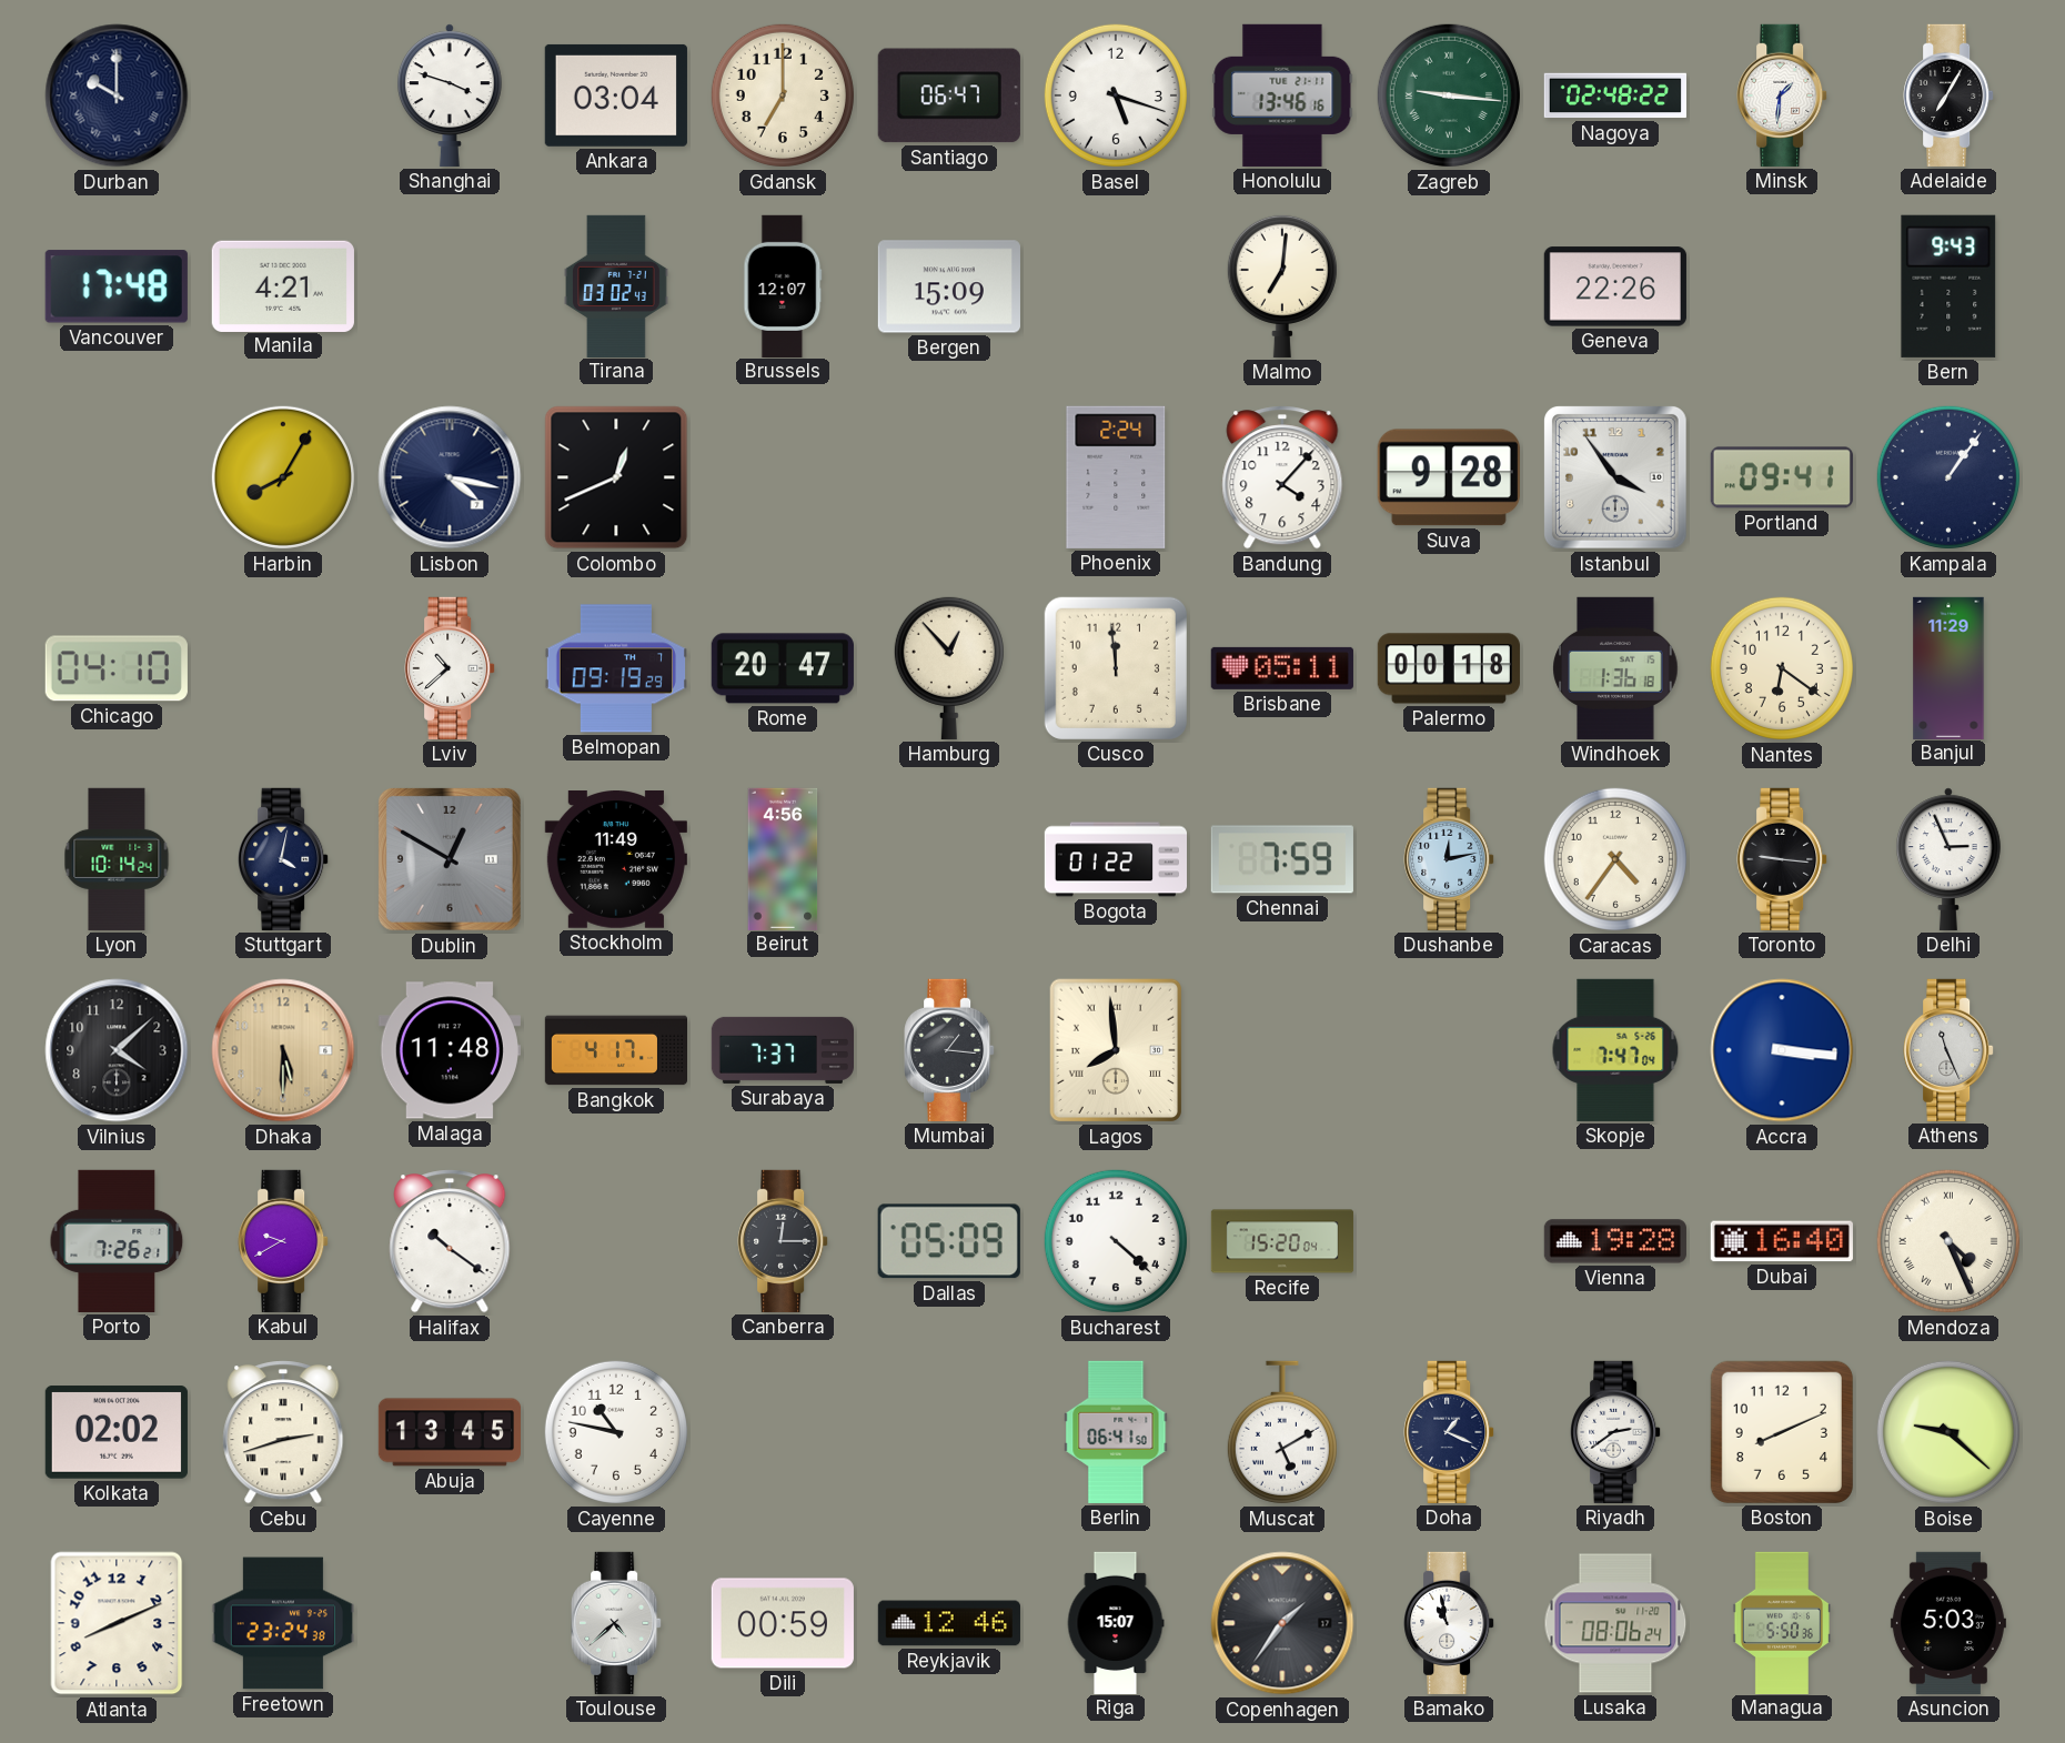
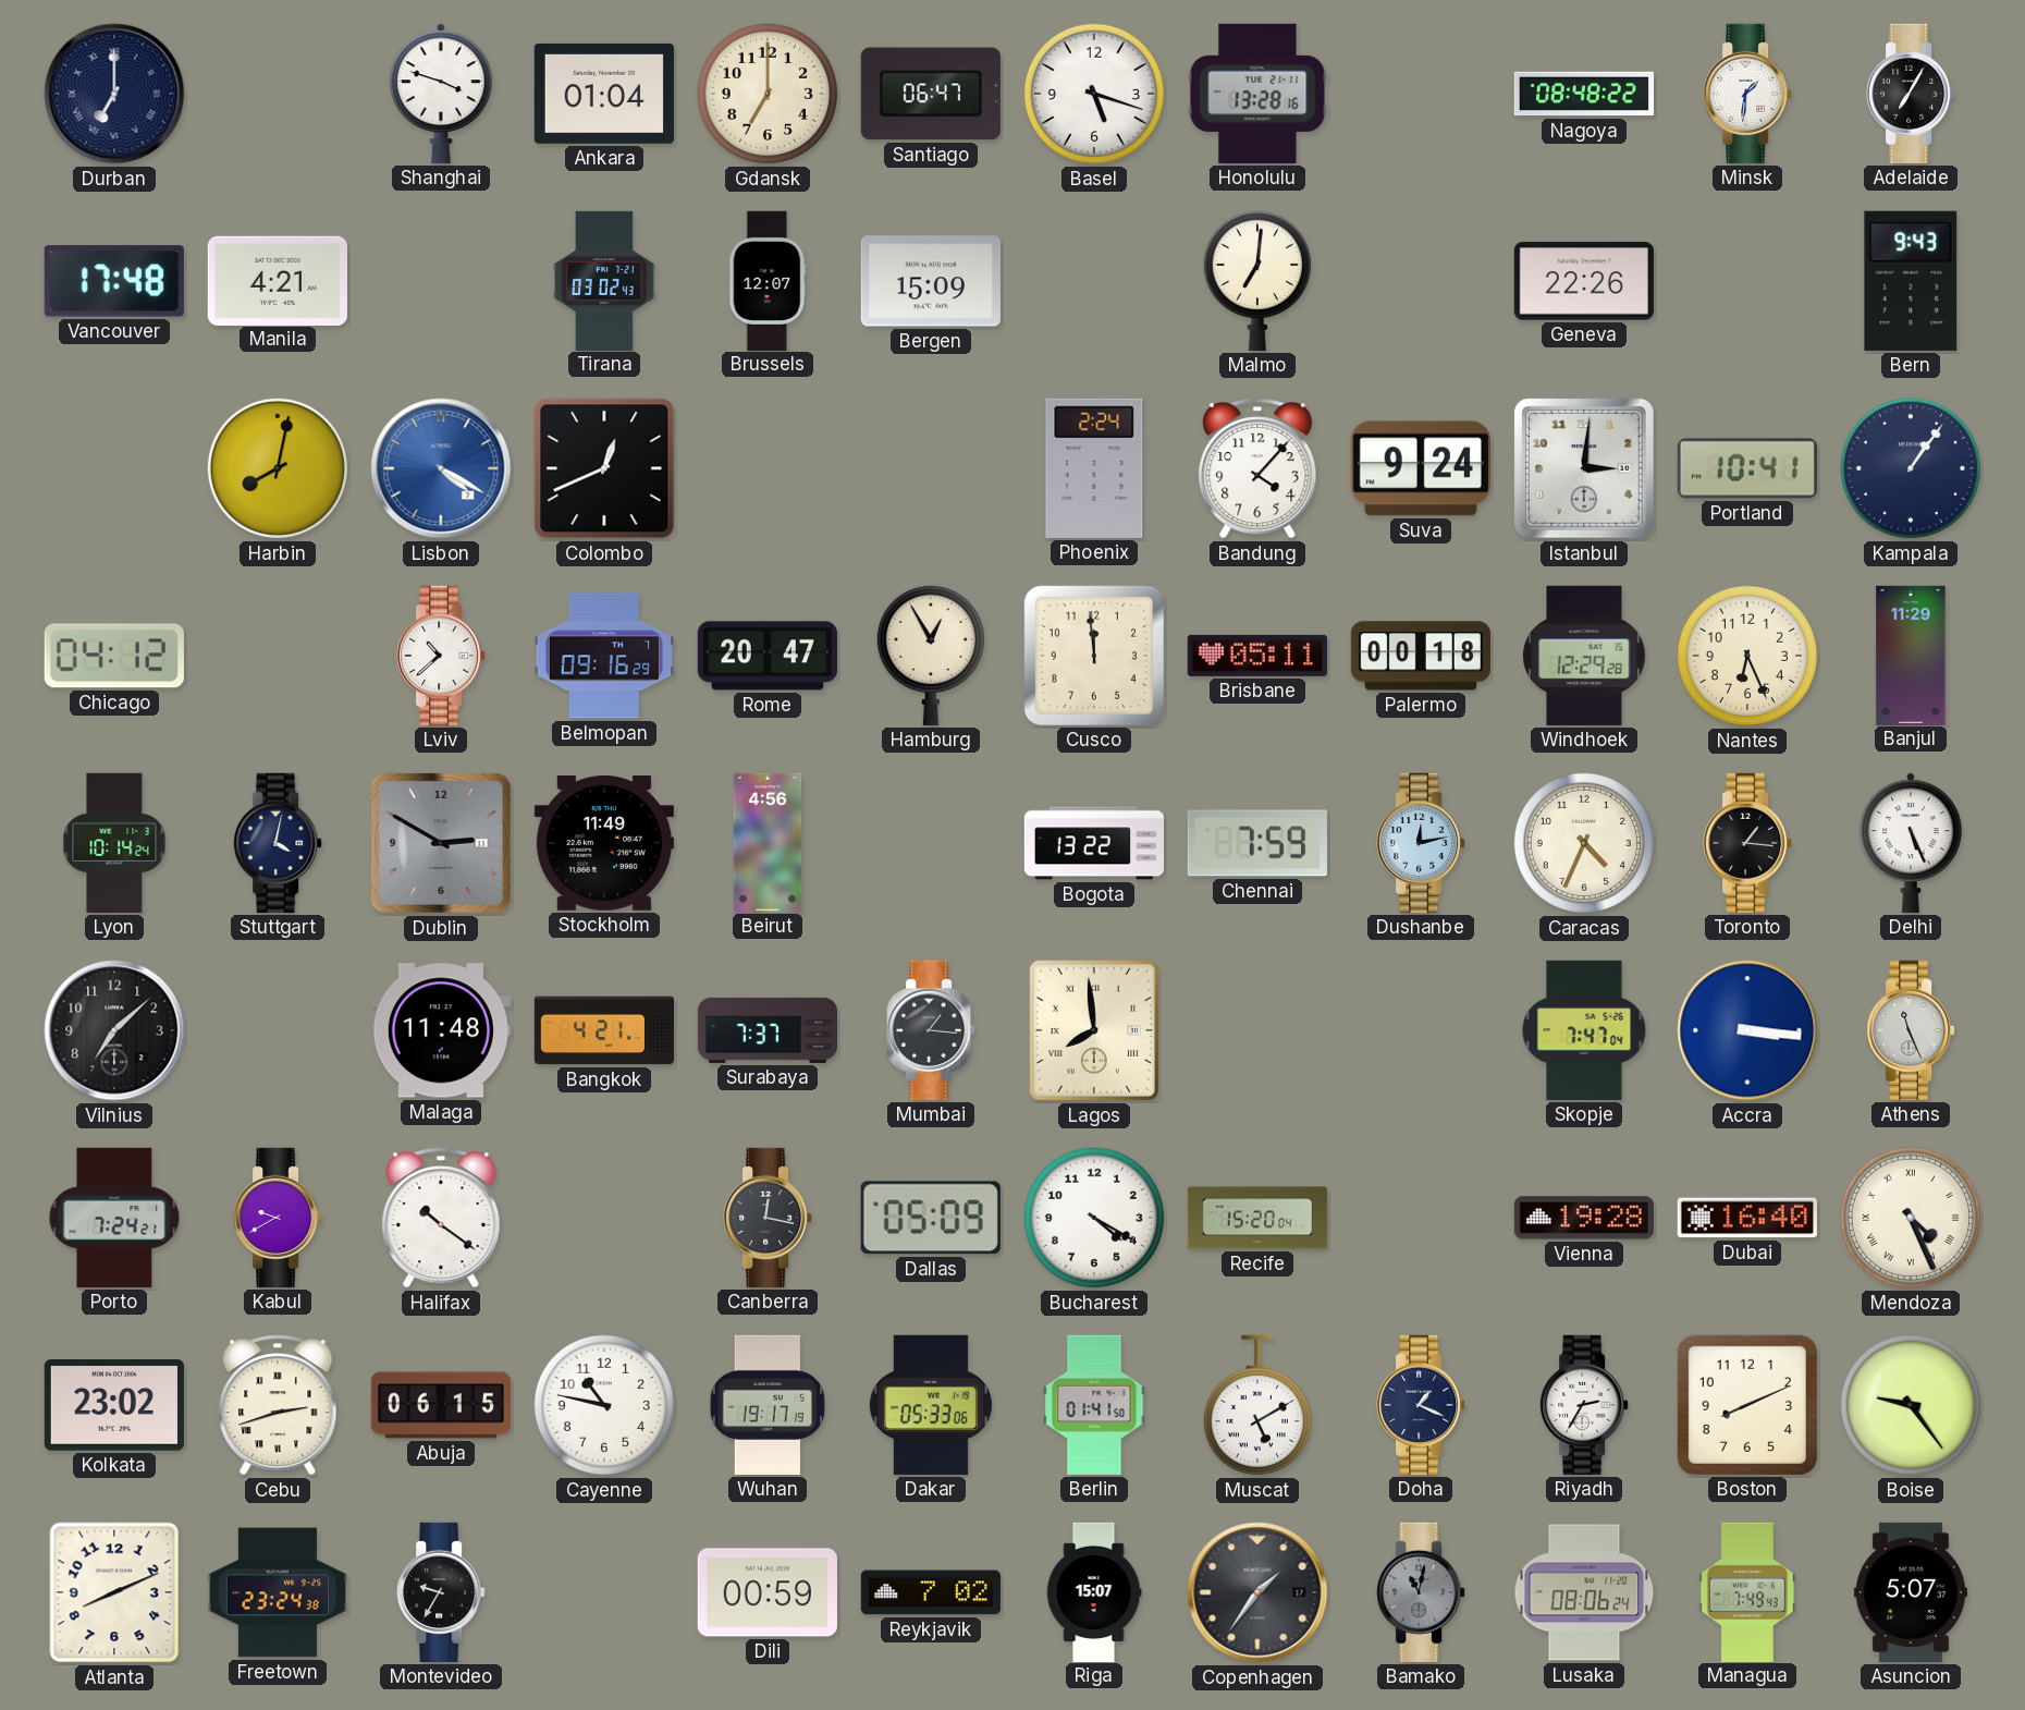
Durban: 10:00 -> 7:00 (114, 94)
Ankara: 03:04 -> 01:04 (604, 94)
Honolulu: 13:46 -> 13:28 (1257, 94)
Zagreb: 9:16 -> none (1449, 95)
Nagoya: 02:48 -> 08:48 (1583, 94)
Harbin: 8:05 -> 8:02 (278, 468)
Lisbon: 4:17 -> 4:20 (441, 468)
Lisbon dial: navy -> blue (441, 468)
Suva: 9:28 -> 9:24 (1421, 468)
Istanbul: 3:54 -> 3:01 (1584, 468)
Portland: 09:41 -> 10:41 (1747, 468)
Chicago: 04:10 -> 04:12 (114, 656)
Belmopan: 09:19 -> 09:16 (604, 656)
Hamburg: 12:53 -> 12:55 (931, 655)
Windhoek: 1:36 -> 12:29 (1584, 656)
Nantes: 6:21 -> 6:26 (1747, 656)
Dublin: 12:50 -> 2:50 (441, 843)
Bogota: 01:22 -> 13:22 (1093, 843)
Caracas: 4:36 -> 4:34 (1584, 843)
Toronto: 9:16 -> 1:16 (1747, 843)
Delhi: 2:56 -> 5:26 (1911, 843)
Vilnius: 4:08 -> 7:08 (114, 1030)
Dhaka: 5:30 -> none (283, 1050)
Bangkok: 4:17 -> 4:21 (603, 1030)
Porto: 7:26 -> 7:24 (114, 1218)
Canberra: 12:15 -> 12:17 (768, 1218)
Bucharest: 4:22 -> 4:20 (1094, 1218)
Kolkata: 02:02 -> 23:02 (114, 1405)
Abuja: 13:45 -> 06:15 (440, 1405)
Wuhan: none -> 19:17 (766, 1405)
Dakar: none -> 05:33 (931, 1405)
Berlin: 06:41 -> 01:41 (1094, 1405)
Riyadh: 2:39 -> 2:35 (1584, 1405)
Boise: 9:22 -> 9:24 (1911, 1405)
Montevideo: none -> 9:35 (441, 1592)
Toulouse: 4:38 -> none (616, 1623)
Reykjavik: 12:46 -> 7:02 (931, 1592)
Bamako: 10:58 -> 11:02 (1421, 1592)
Bamako dial: white -> grey (1421, 1592)
Managua: 5:50 -> 7:49 (1747, 1591)
Asuncion: 5:03 -> 5:07 (1911, 1592)
